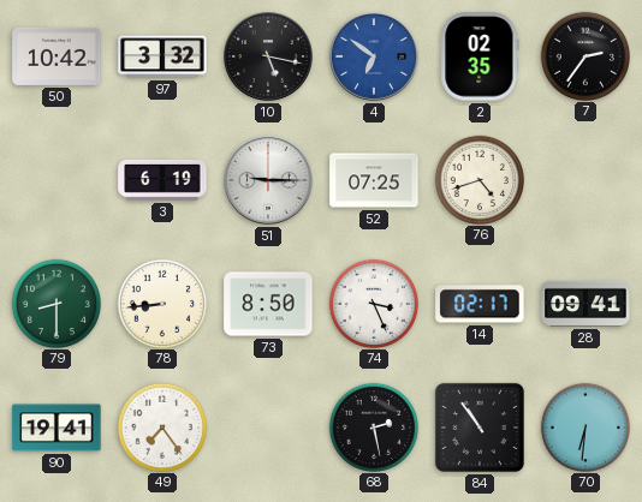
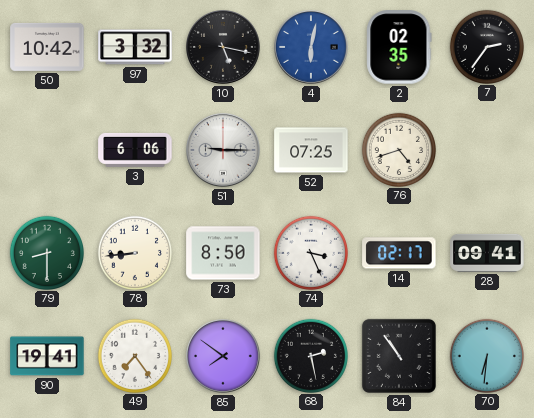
4: 6:51 -> 6:02 (312, 48)
3: 6:19 -> 6:06 (135, 150)
85: none -> 7:51 (224, 357)
